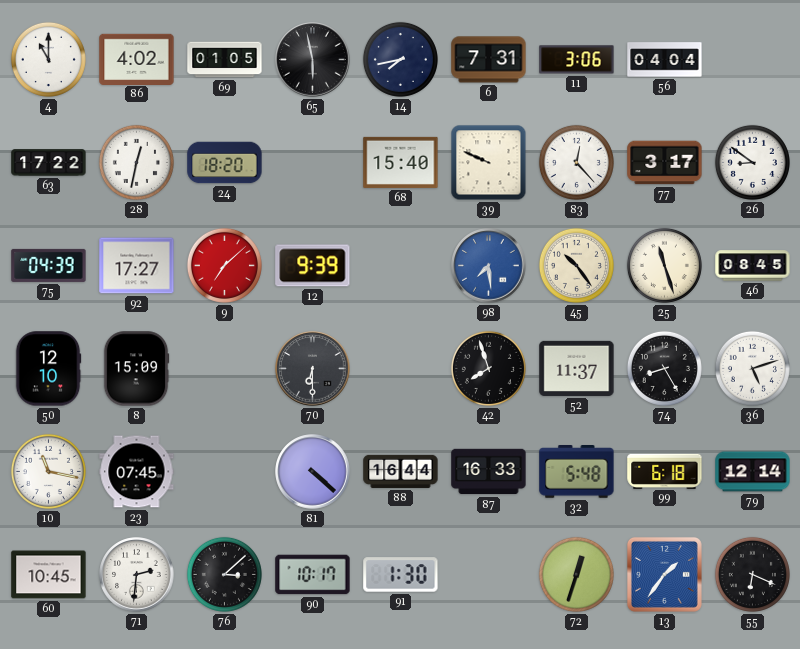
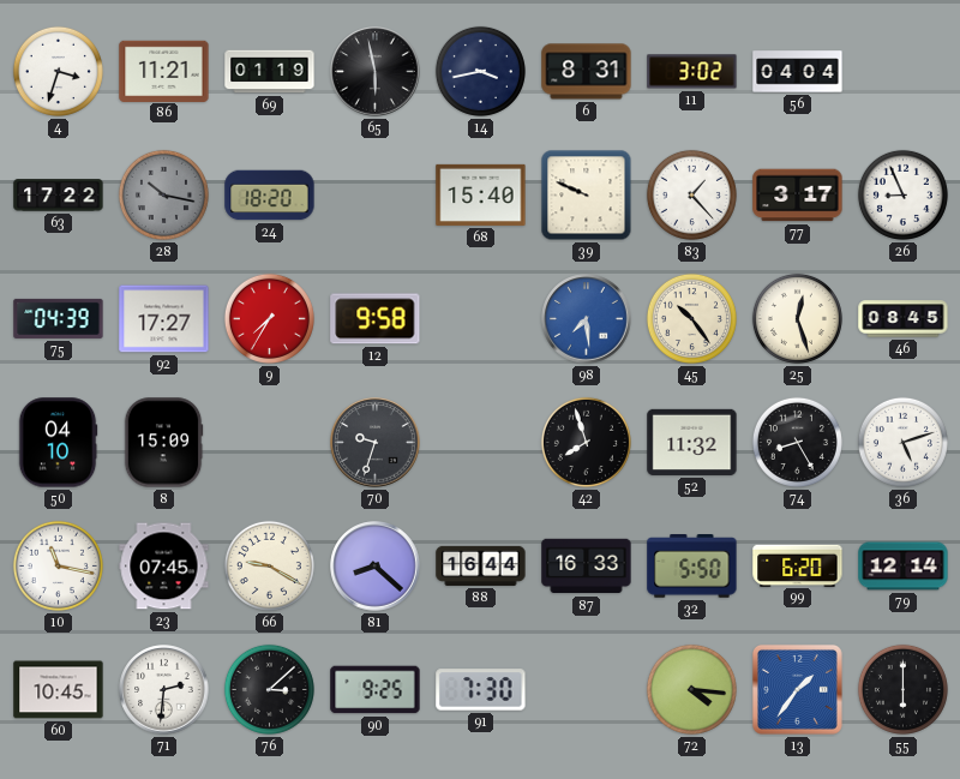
4: 11:00 -> 3:33 (58, 71)
86: 4:02 -> 11:21 (164, 71)
69: 01:05 -> 01:19 (270, 72)
14: 7:43 -> 3:43 (480, 71)
6: 7:31 -> 8:31 (587, 72)
11: 3:06 -> 3:02 (692, 72)
28: 12:32 -> 10:17 (163, 194)
28 dial: white -> grey (163, 194)
83: 12:23 -> 1:23 (691, 194)
26: 8:51 -> 8:56 (902, 194)
9: 7:08 -> 7:35 (269, 318)
12: 9:39 -> 9:58 (376, 319)
25: 11:27 -> 12:27 (797, 318)
50: 12:10 -> 04:10 (58, 443)
70: 6:30 -> 9:33 (376, 443)
52: 11:37 -> 11:32 (692, 442)
66: none -> 9:20 (269, 565)
81: 4:22 -> 8:22 (376, 567)
32: 5:48 -> 5:50 (692, 567)
99: 6:18 -> 6:20 (798, 565)
90: 10:17 -> 9:25 (376, 690)
91: 1:30 -> 7:30 (481, 690)
72: 12:33 -> 4:16 (691, 689)
55: 6:19 -> 6:00 (902, 689)
